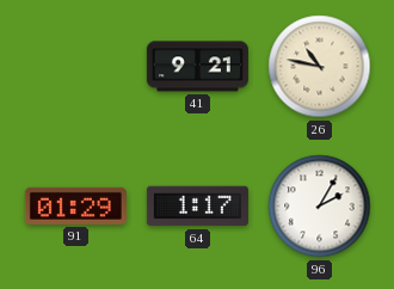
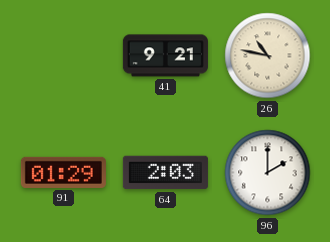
64: 1:17 -> 2:03 (165, 173)
96: 2:05 -> 2:00 (268, 173)
